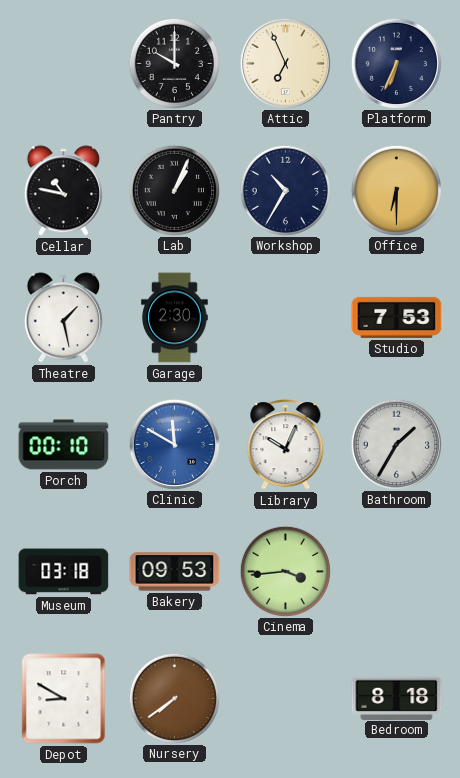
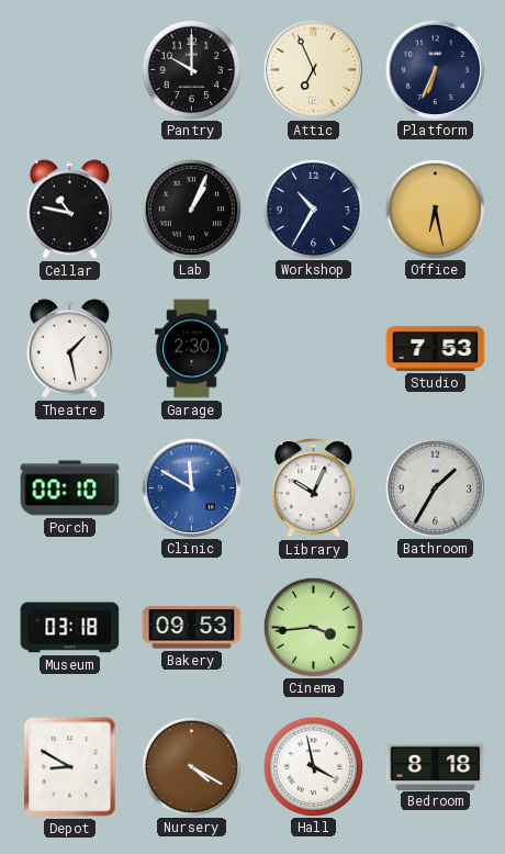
Office: 6:30 -> 6:28 (435, 209)
Nursery: 7:39 -> 4:20 (191, 766)
Hall: none -> 3:58 (313, 766)
